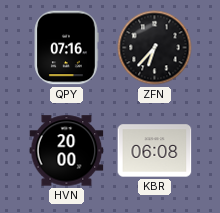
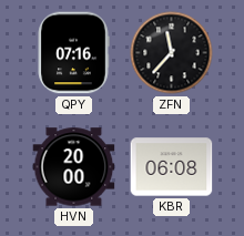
ZFN: 6:37 -> 11:37 (172, 53)
